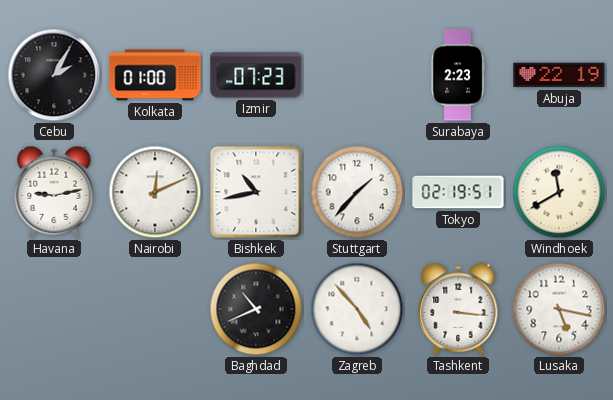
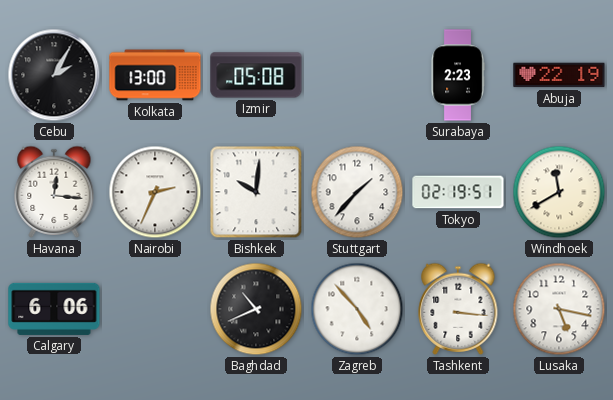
Kolkata: 01:00 -> 13:00 (155, 75)
Izmir: 07:23 -> 05:08 (256, 75)
Havana: 9:13 -> 12:16 (54, 192)
Nairobi: 12:11 -> 2:34 (155, 192)
Bishkek: 10:43 -> 10:01 (256, 192)
Calgary: none -> 6:06 (54, 309)
